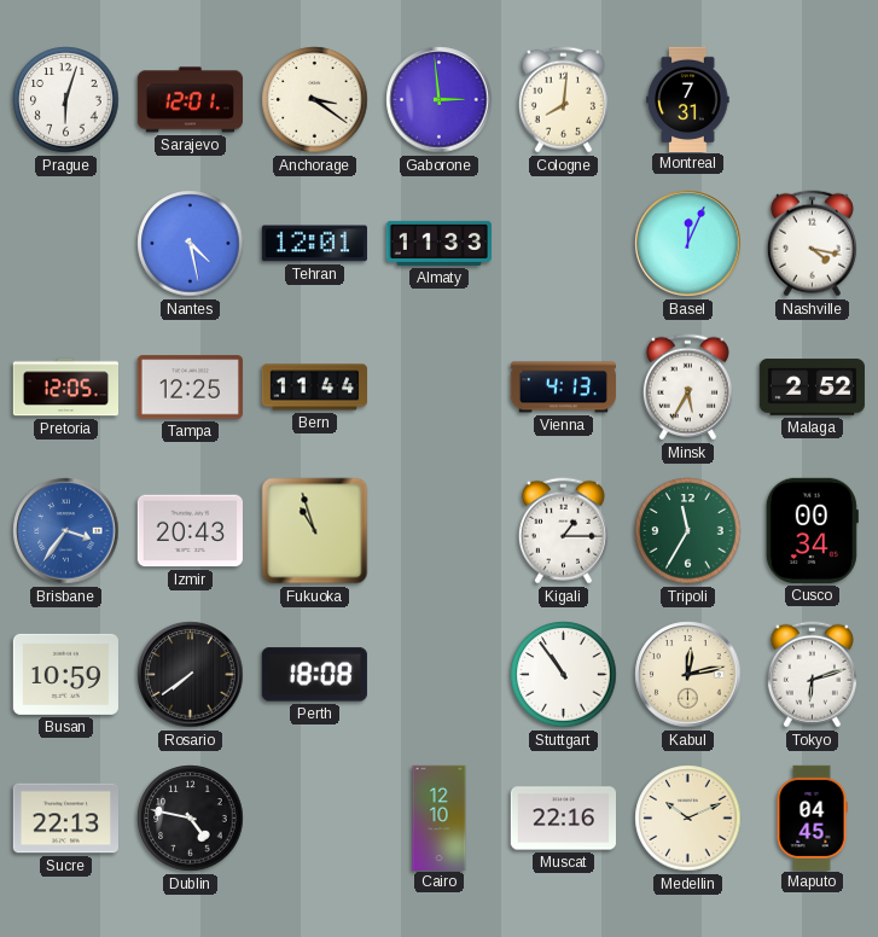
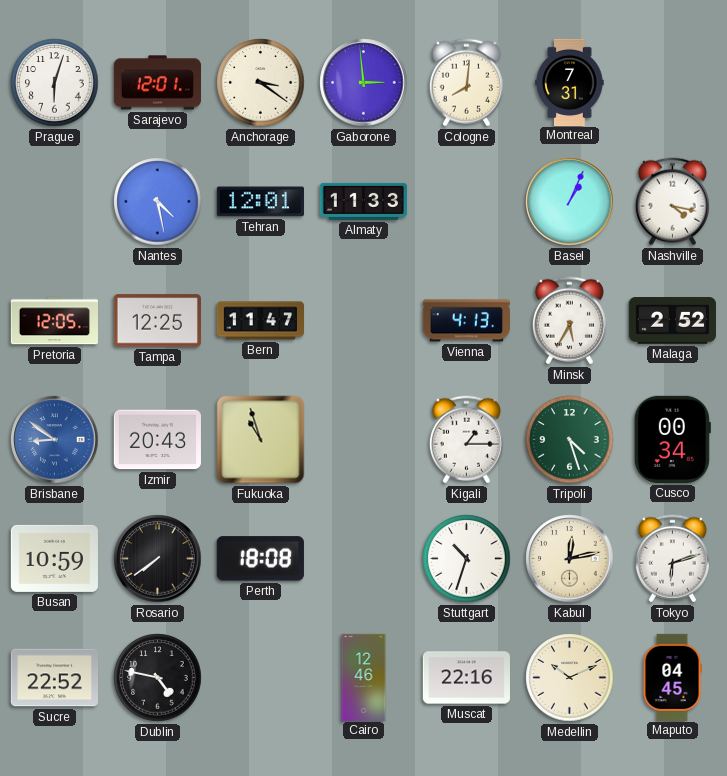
Basel: 12:04 -> 1:04 (570, 202)
Bern: 11:44 -> 11:47 (260, 321)
Brisbane: 3:36 -> 8:51 (55, 440)
Tripoli: 11:35 -> 4:27 (570, 440)
Stuttgart: 10:54 -> 10:33 (467, 559)
Sucre: 22:13 -> 22:52 (54, 678)
Cairo: 12:10 -> 12:46 (364, 677)
